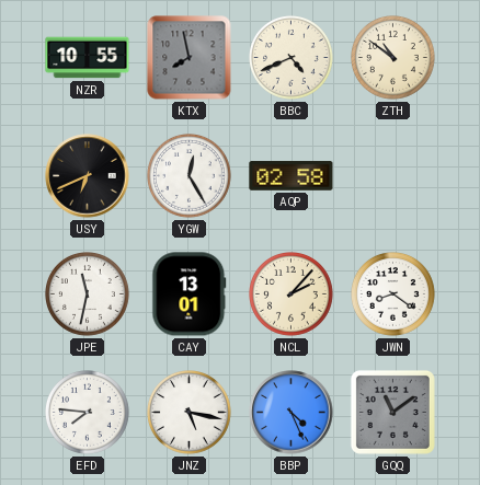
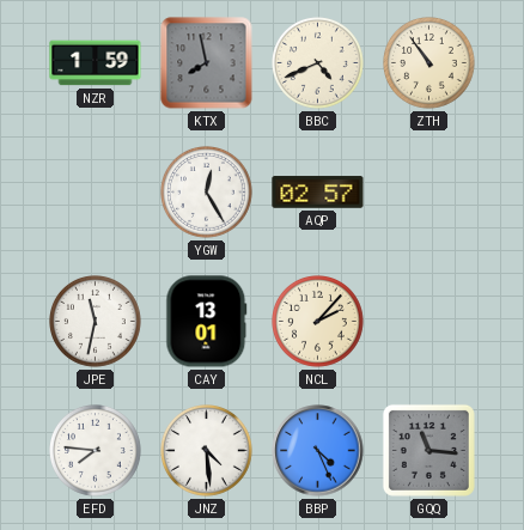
NZR: 10:55 -> 1:59 (96, 63)
ZTH: 10:51 -> 10:54 (429, 63)
USY: 6:41 -> none (88, 176)
AQP: 02:58 -> 02:57 (318, 193)
JWN: 8:21 -> none (393, 295)
JNZ: 5:17 -> 4:29 (207, 451)
GQQ: 11:09 -> 11:16 (428, 450)
